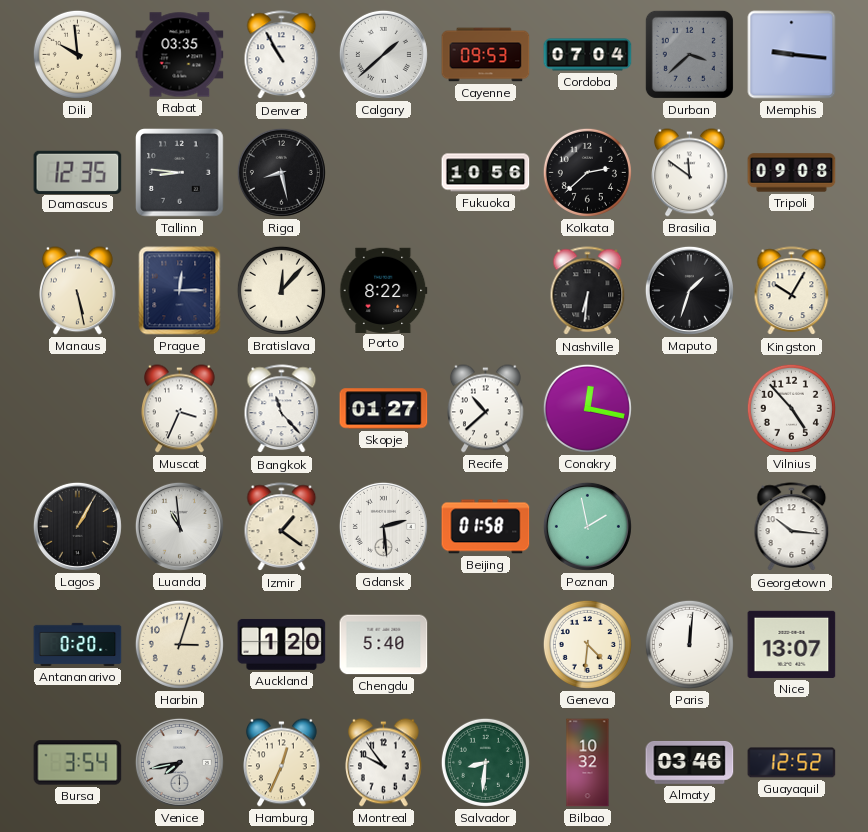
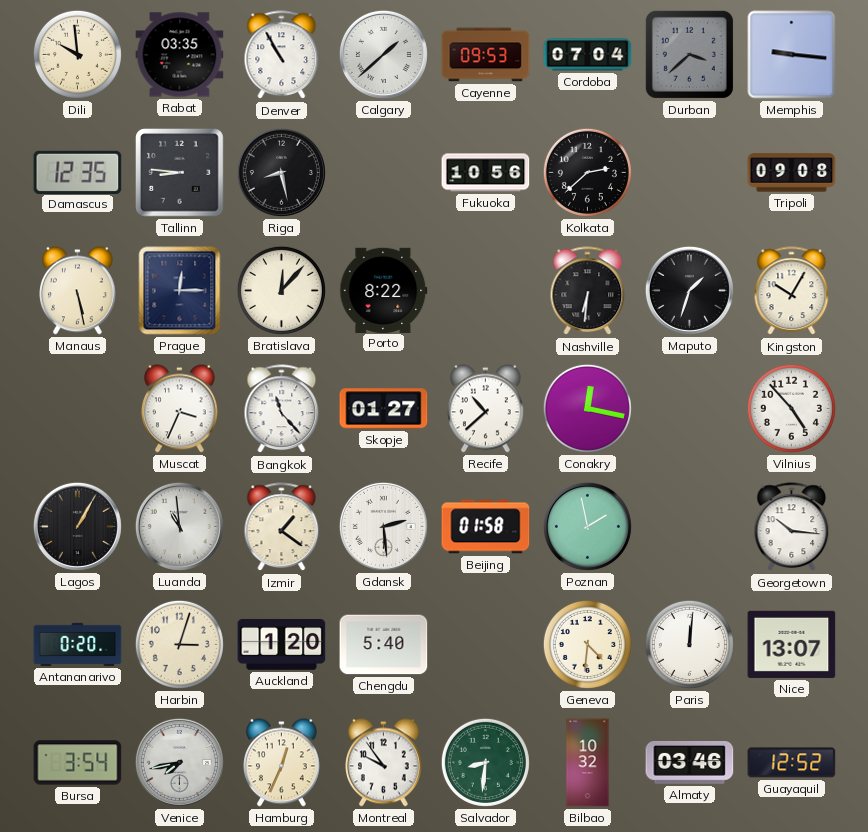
Brasilia: 11:51 -> none (690, 173)
